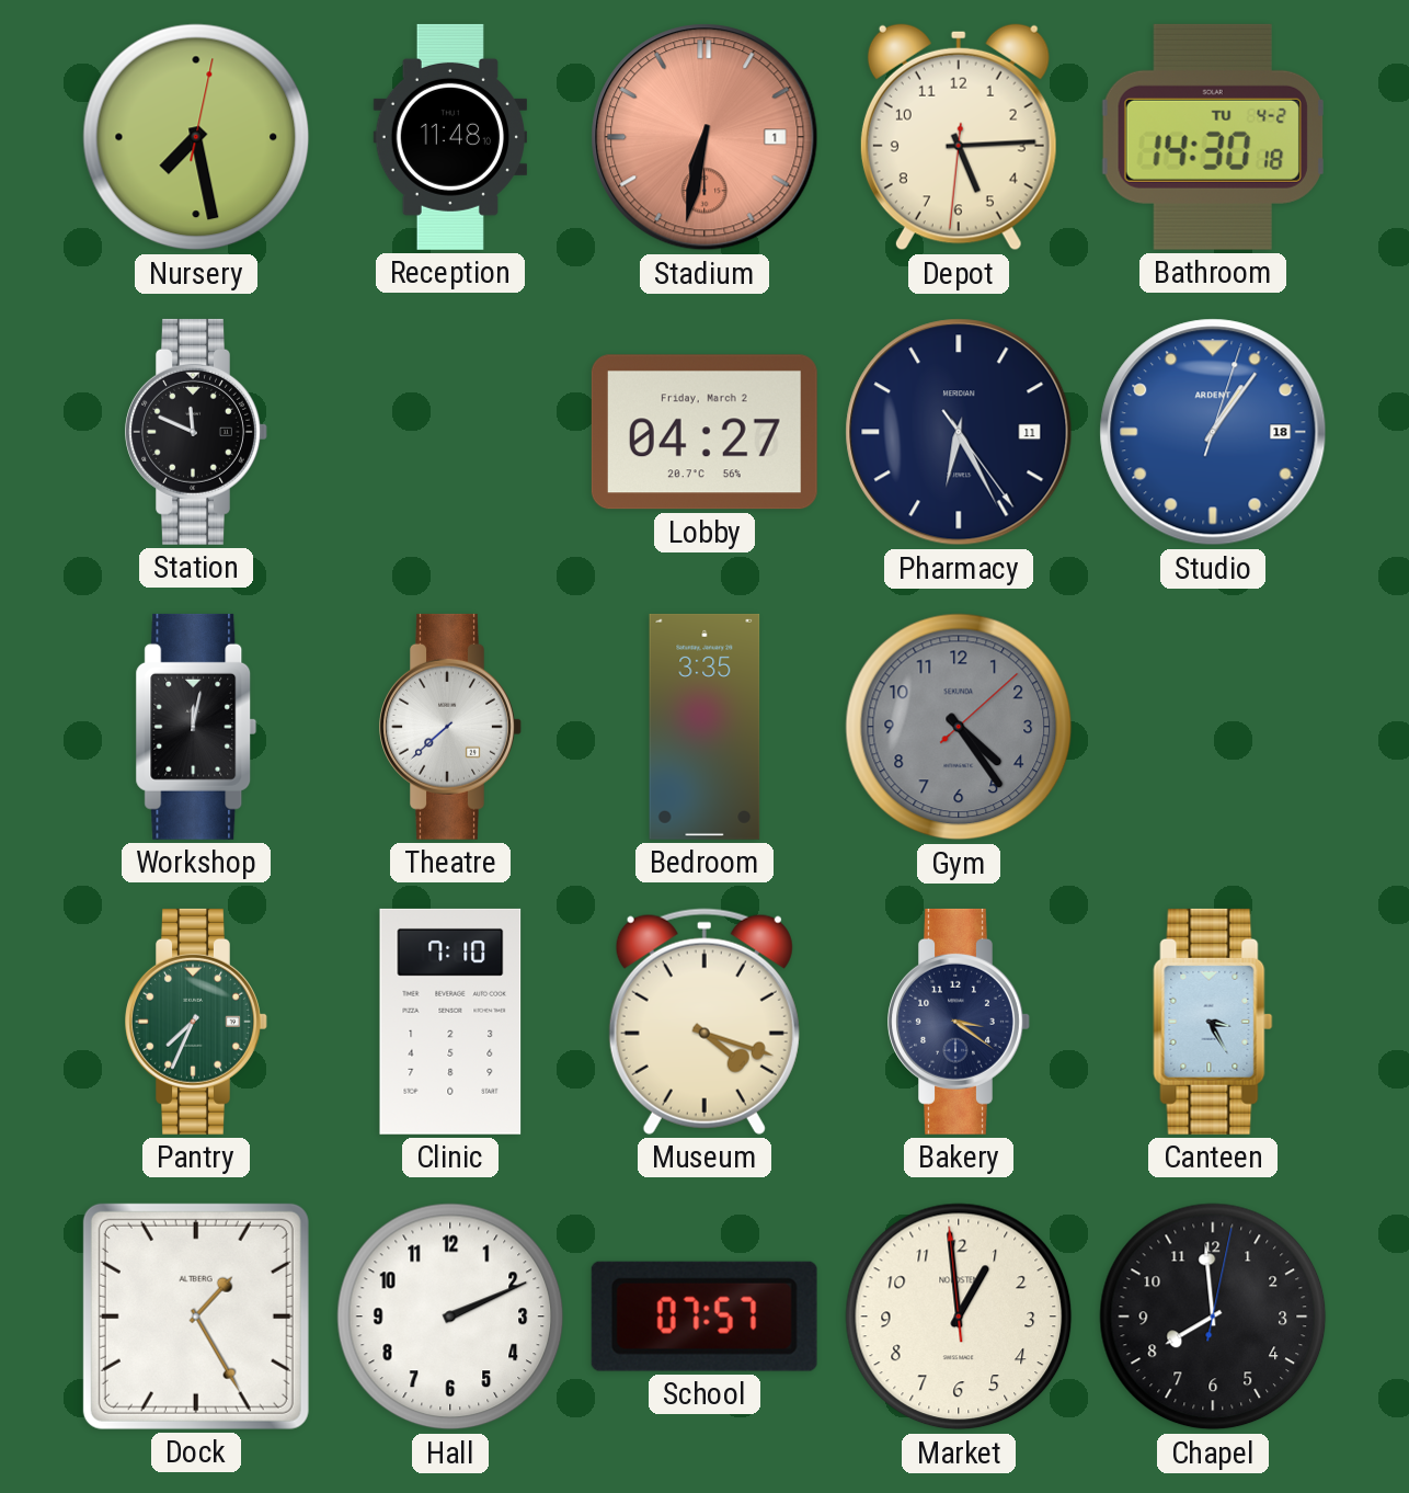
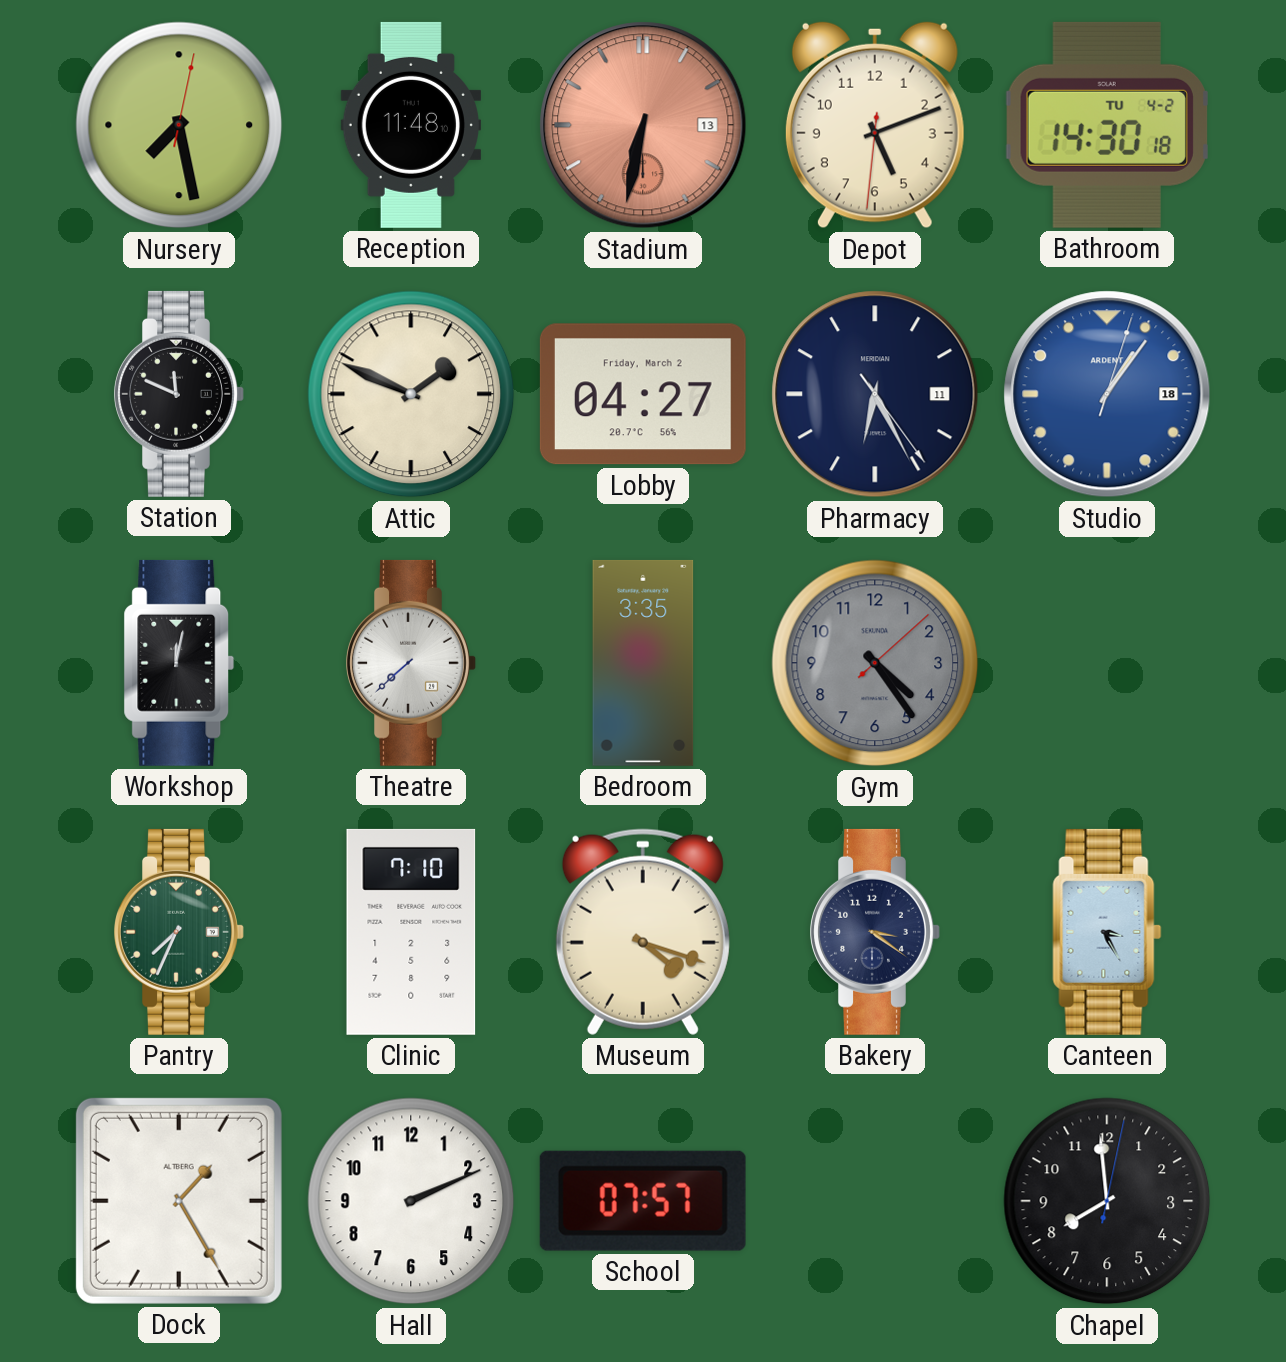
Stadium date: 1 -> 13 (643, 125)
Depot: 5:14 -> 5:11 (875, 125)
Attic: none -> 1:49 (411, 394)
Market: 12:58 -> none (959, 1317)
